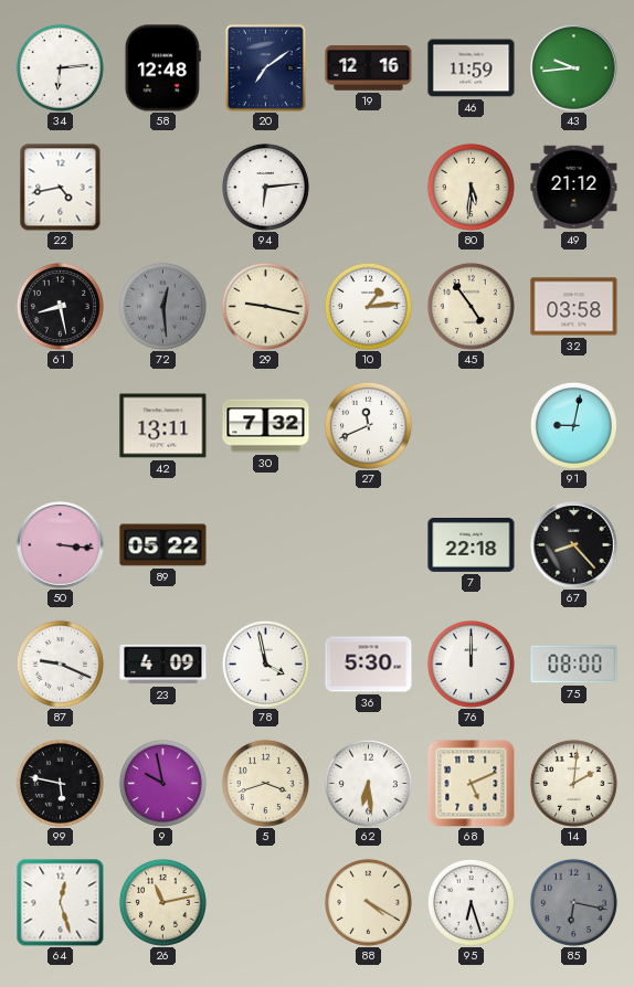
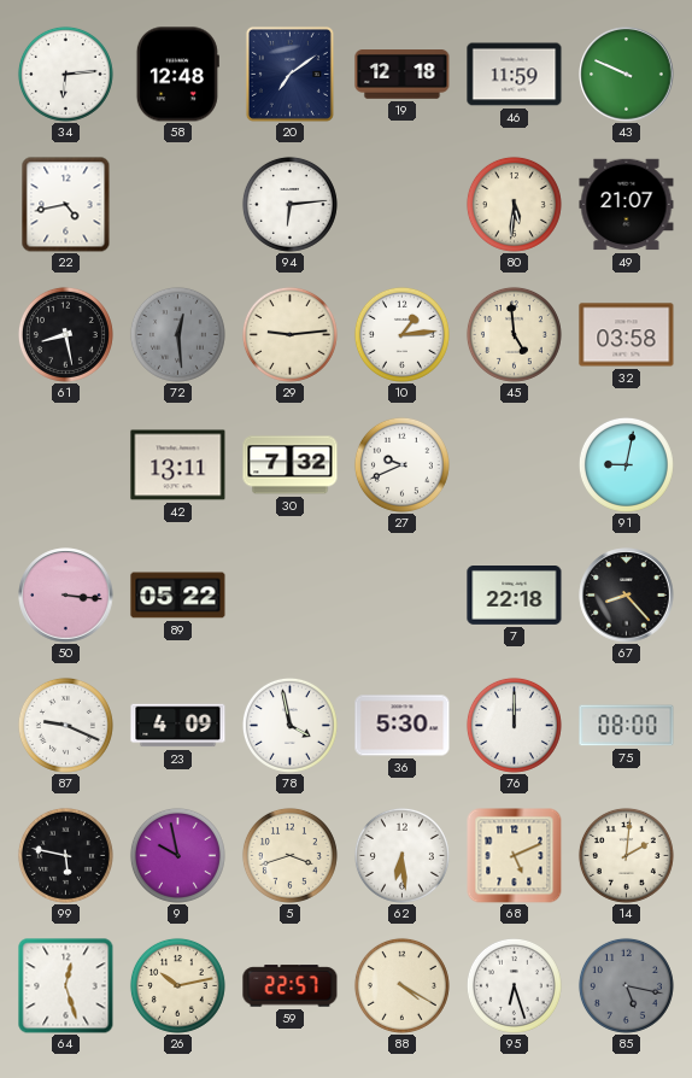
19: 12:16 -> 12:18 (403, 75)
43: 9:44 -> 9:49 (627, 75)
49: 21:12 -> 21:07 (627, 205)
29: 9:17 -> 9:14 (289, 334)
45: 4:54 -> 4:59 (514, 334)
27: 11:41 -> 9:41 (401, 464)
26: 11:13 -> 10:13 (177, 985)
59: none -> 22:57 (291, 986)
85: 6:17 -> 5:17 (626, 985)
